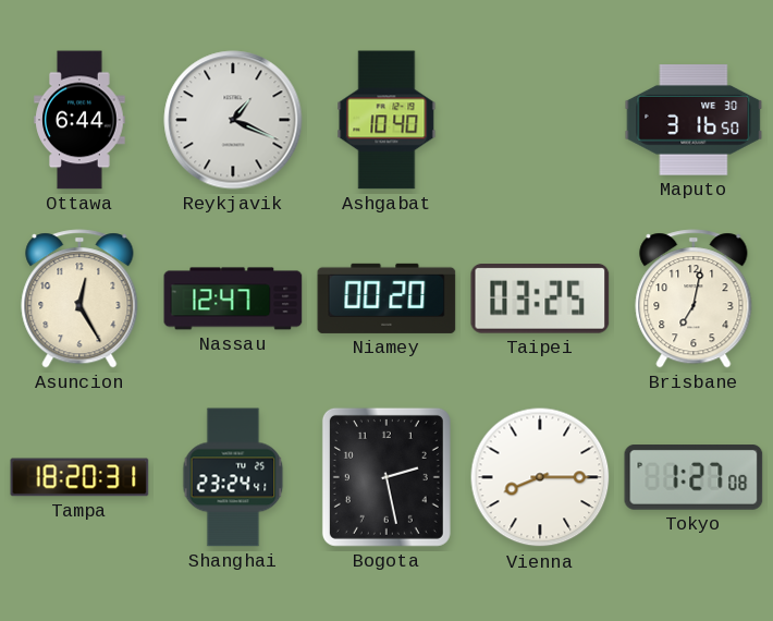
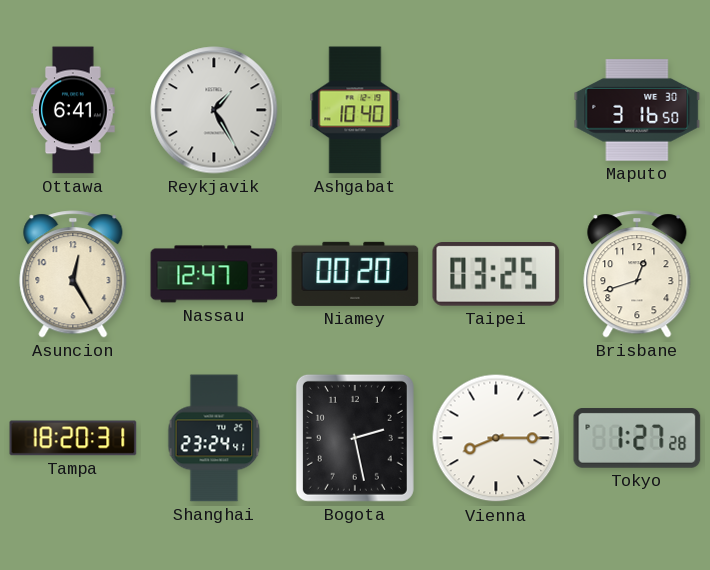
Ottawa: 6:44 -> 6:41 (73, 110)
Reykjavik: 1:19 -> 1:25 (214, 110)
Brisbane: 7:02 -> 12:42 (637, 274)
Tokyo: 1:27:08 -> 1:27:28 (637, 439)
